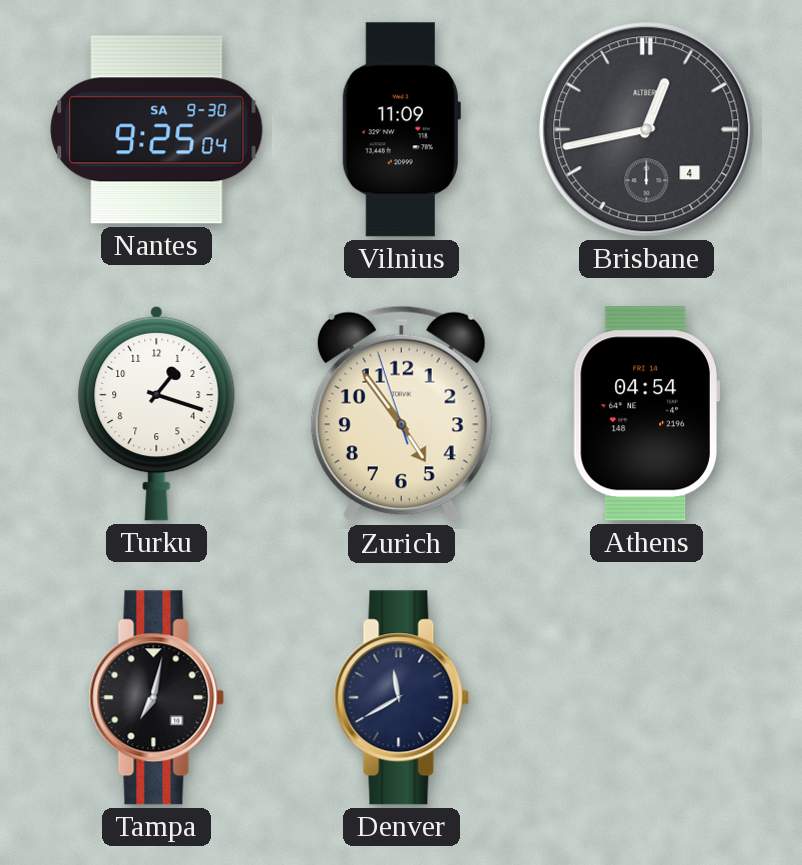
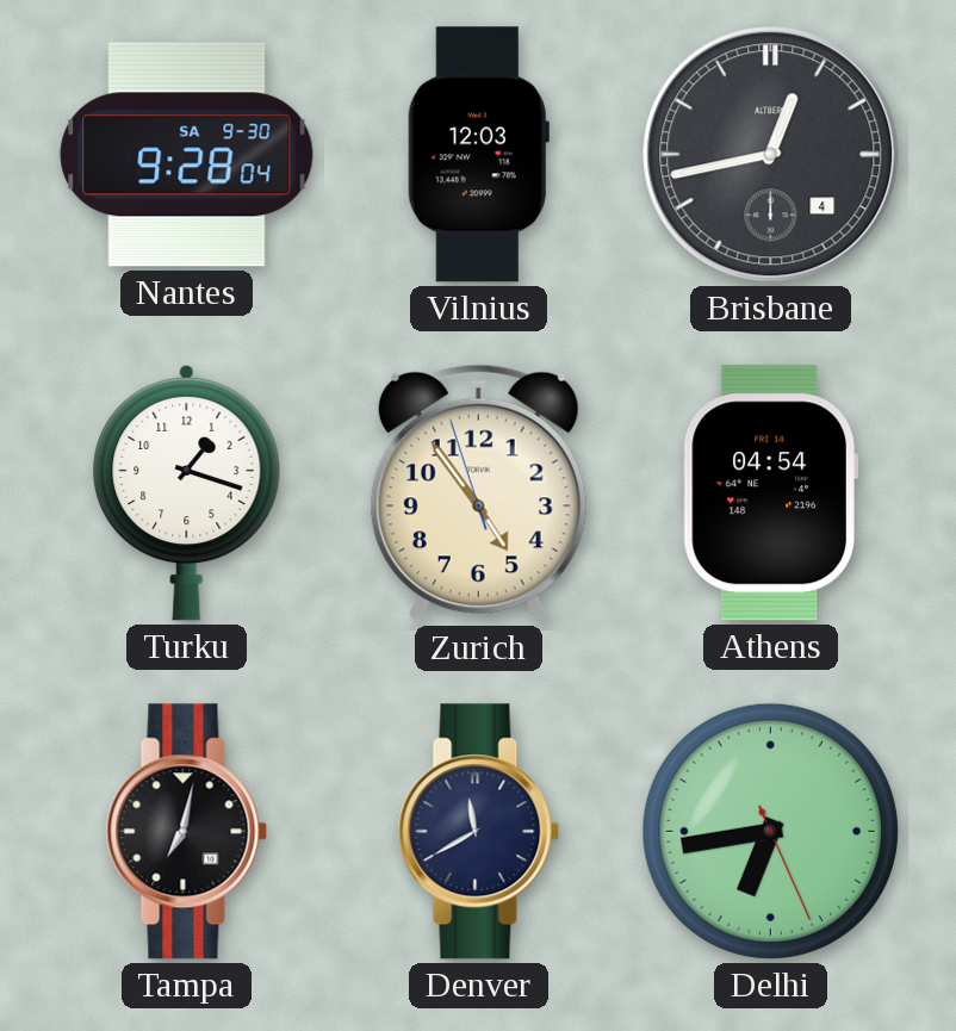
Nantes: 9:25 -> 9:28 (187, 155)
Vilnius: 11:09 -> 12:03 (478, 155)
Delhi: none -> 6:43 (770, 831)
